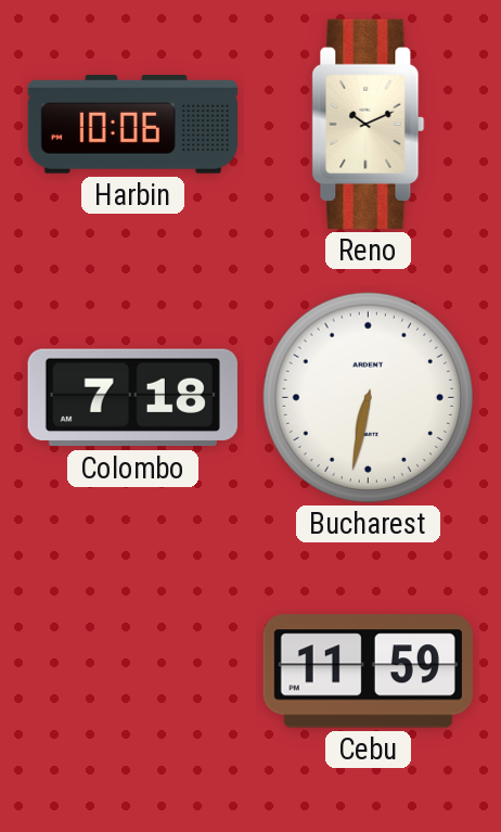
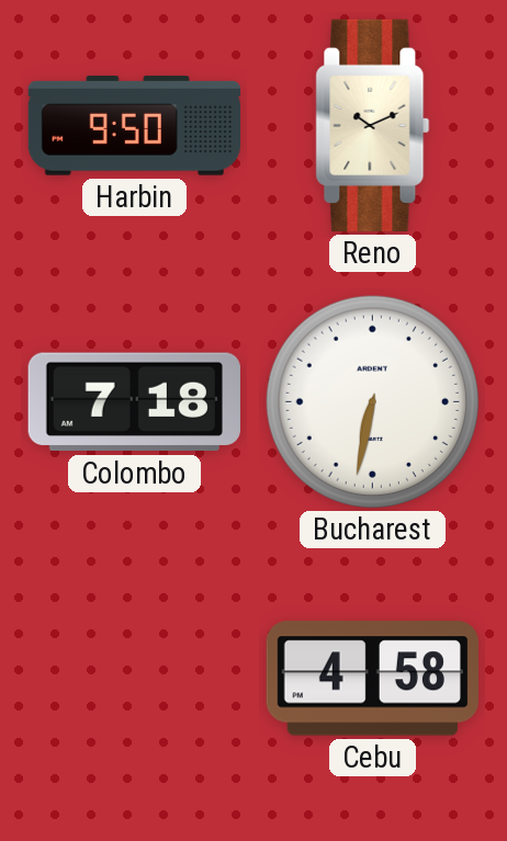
Harbin: 10:06 -> 9:50 (134, 126)
Cebu: 11:59 -> 4:58 (372, 679)
